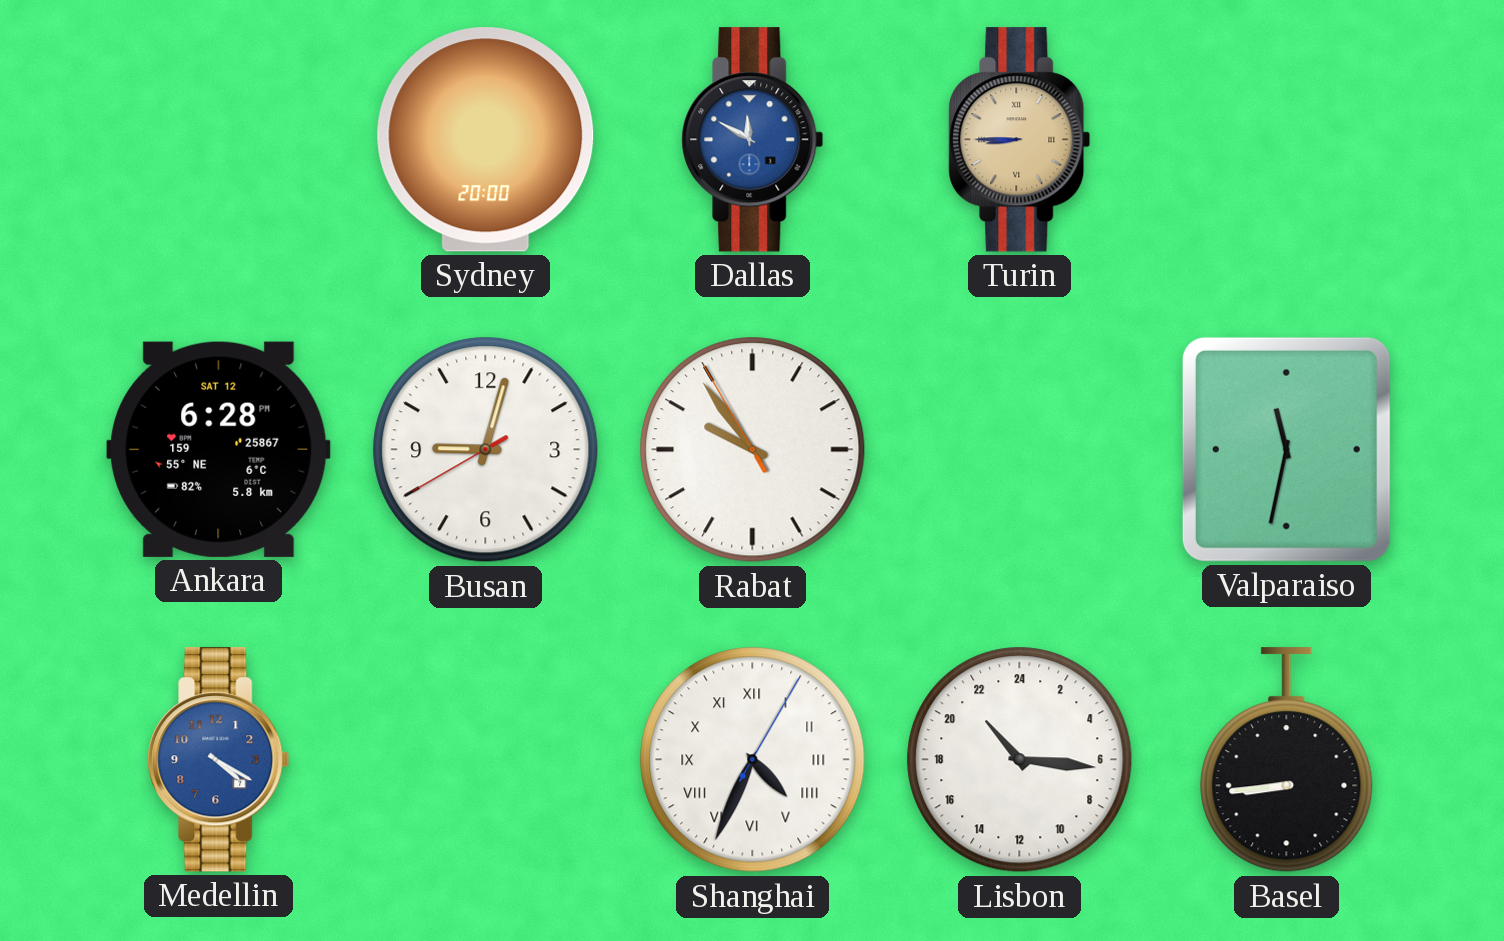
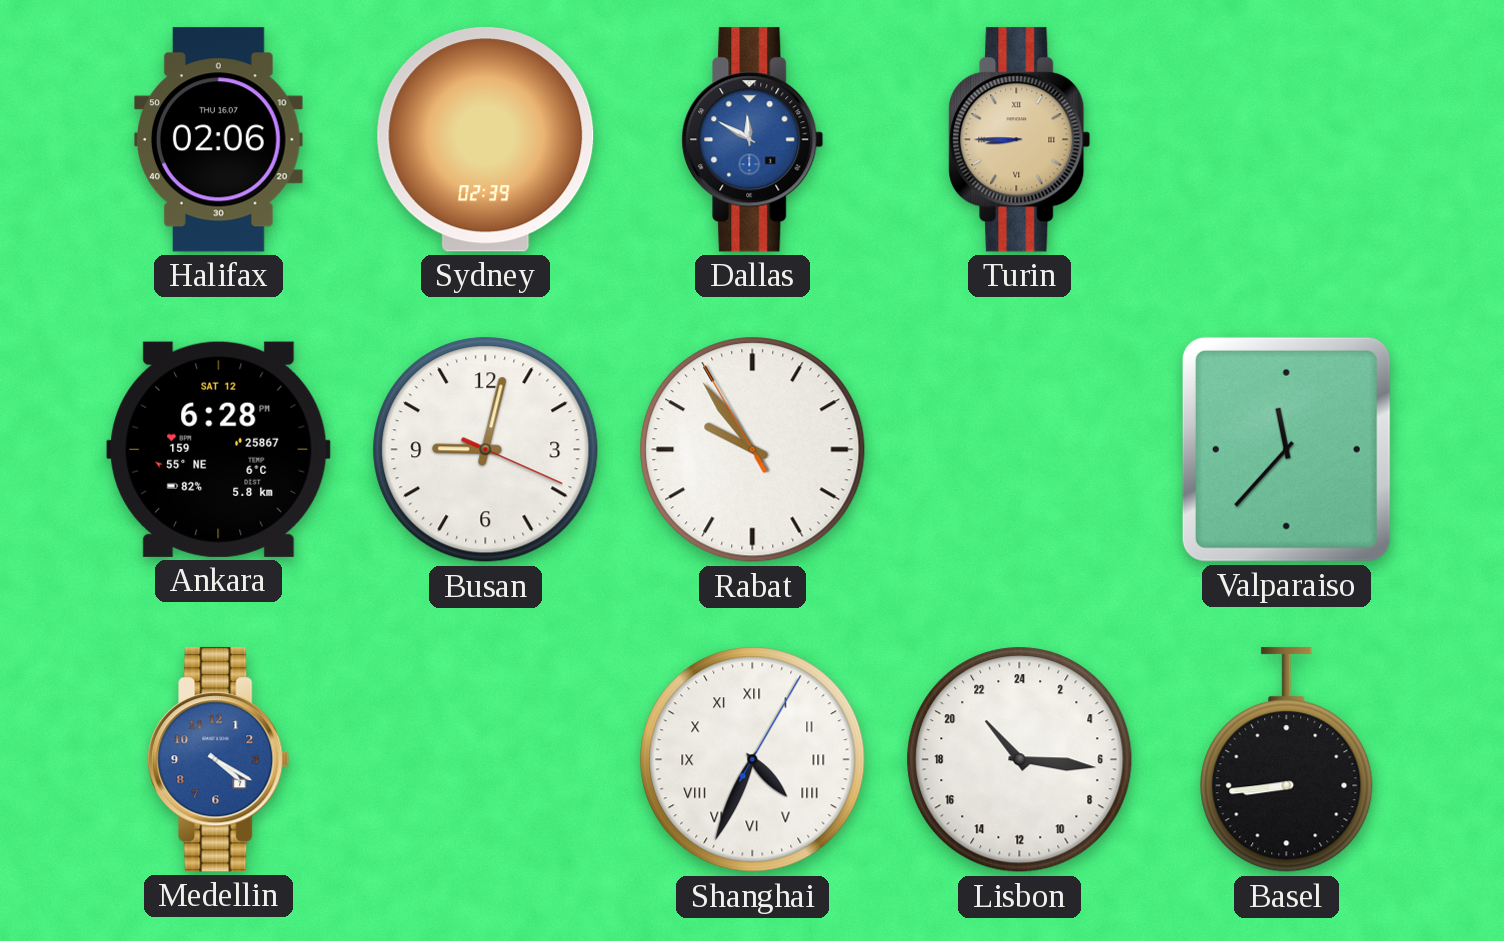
Halifax: none -> 02:06 (219, 140)
Sydney: 20:00 -> 02:39 (486, 140)
Busan: 9:02:40 -> 9:02:19 (486, 450)
Valparaiso: 11:32 -> 11:37 (1286, 449)
